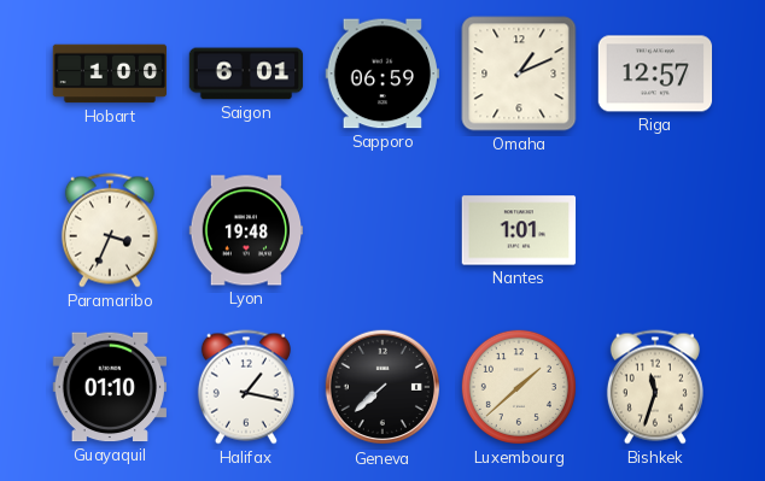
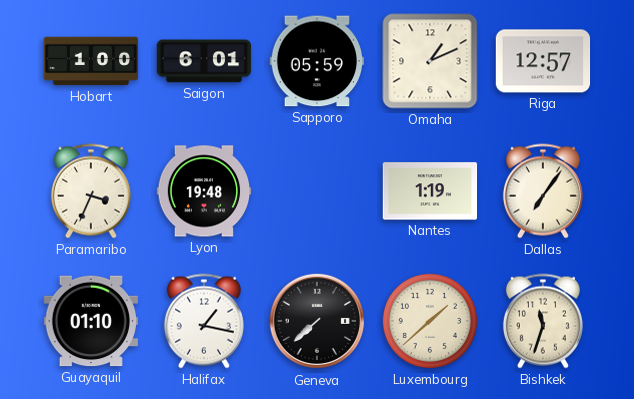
Sapporo: 06:59 -> 05:59 (316, 61)
Nantes: 1:01 -> 1:19 (430, 191)
Dallas: none -> 7:06 (543, 191)
